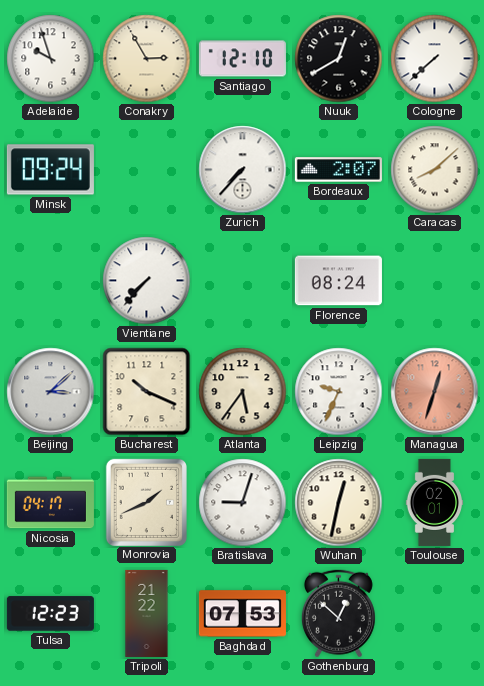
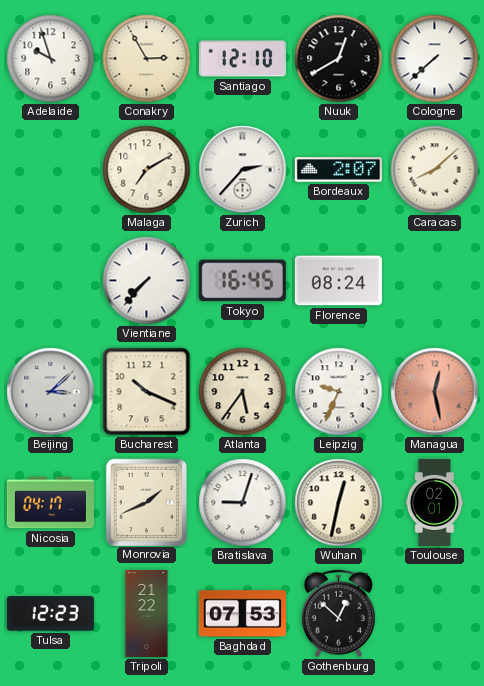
Minsk: 09:24 -> none (50, 170)
Malaga: none -> 7:10 (147, 170)
Zurich: 7:37 -> 2:37 (243, 170)
Tokyo: none -> 16:45 (242, 281)
Managua: 12:33 -> 12:28 (435, 392)
